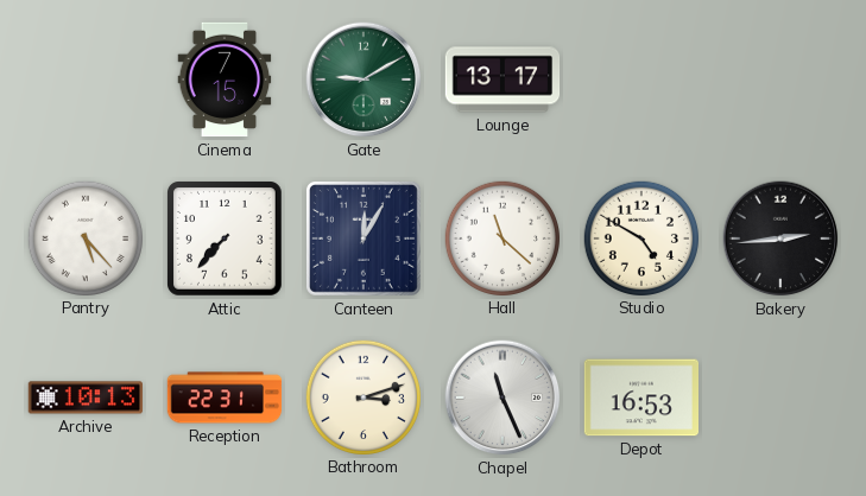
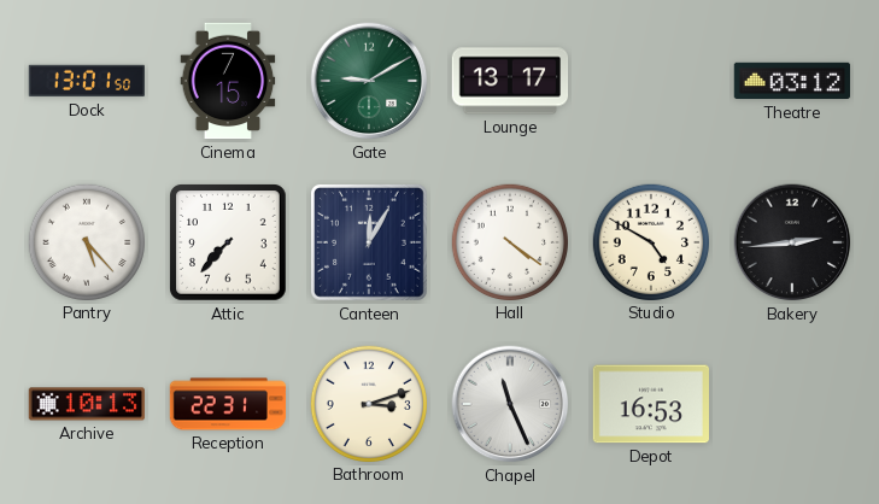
Dock: none -> 13:01 (86, 81)
Theatre: none -> 03:12 (792, 81)
Hall: 11:22 -> 4:21 (509, 241)
